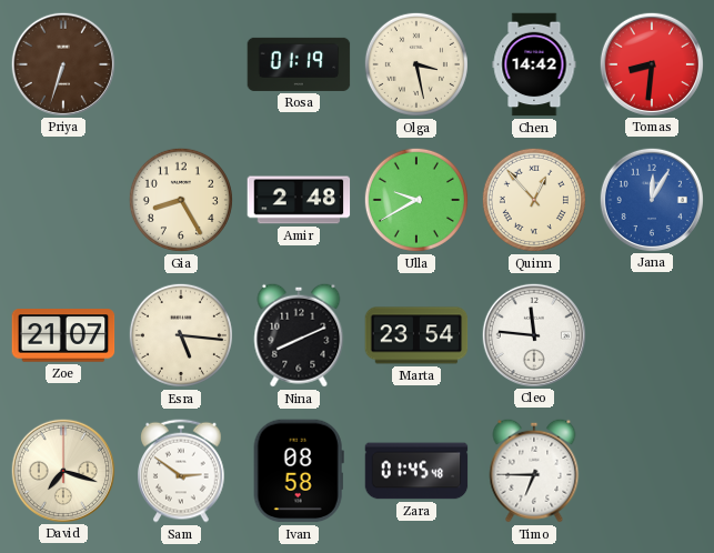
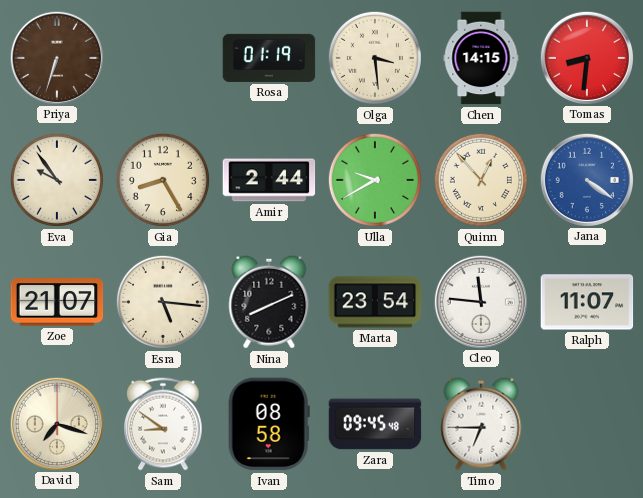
Olga: 3:28 -> 3:29 (375, 58)
Chen: 14:42 -> 14:15 (481, 58)
Eva: none -> 9:54 (57, 180)
Amir: 2:48 -> 2:44 (269, 180)
Jana: 12:05 -> 4:21 (586, 179)
Ralph: none -> 11:07 (587, 302)
Sam: 2:51 -> 8:51 (164, 424)
Zara: 01:45 -> 09:45 (375, 424)
